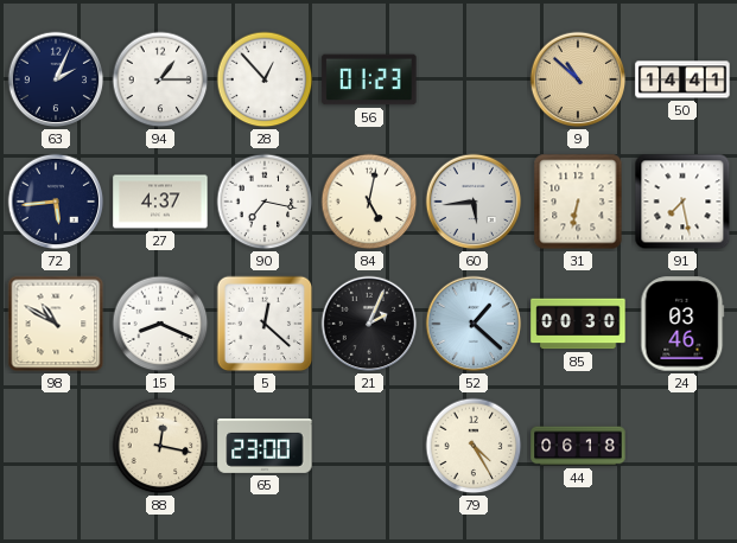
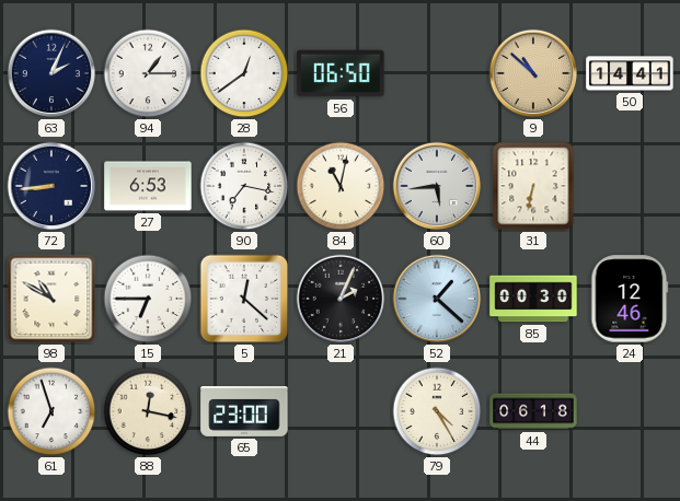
28: 12:53 -> 12:39 (244, 73)
56: 01:23 -> 06:50 (341, 73)
72: 5:44 -> 8:44 (51, 186)
27: 4:37 -> 6:53 (148, 186)
84: 5:02 -> 11:02 (341, 186)
91: 7:28 -> none (682, 202)
15: 8:19 -> 6:45 (148, 299)
24: 03:46 -> 12:46 (630, 299)
61: none -> 6:57 (51, 411)
